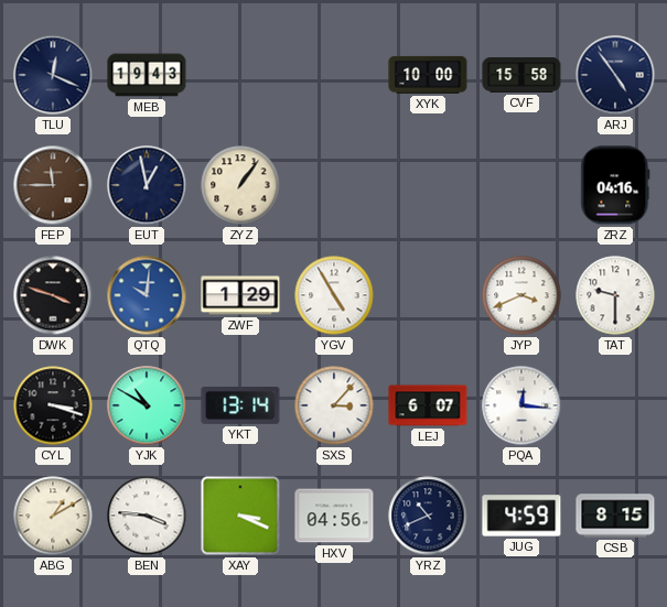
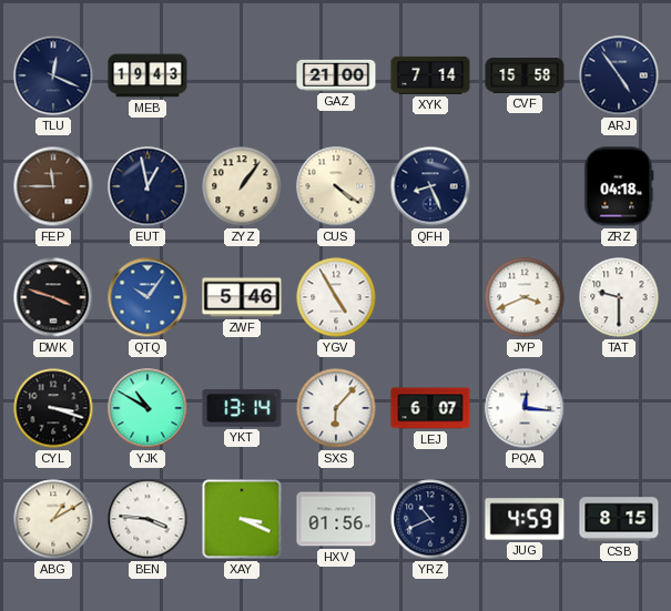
GAZ: none -> 21:00 (336, 75)
XYK: 10:00 -> 7:14 (430, 75)
CUS: none -> 4:21 (336, 186)
QFH: none -> 8:26 (430, 186)
ZRZ: 04:16 -> 04:18 (619, 186)
QTQ: 10:01 -> 10:06 (148, 297)
ZWF: 1:29 -> 5:46 (242, 297)
SXS: 3:07 -> 6:07 (336, 408)
HXV: 04:56 -> 01:56 (336, 519)
